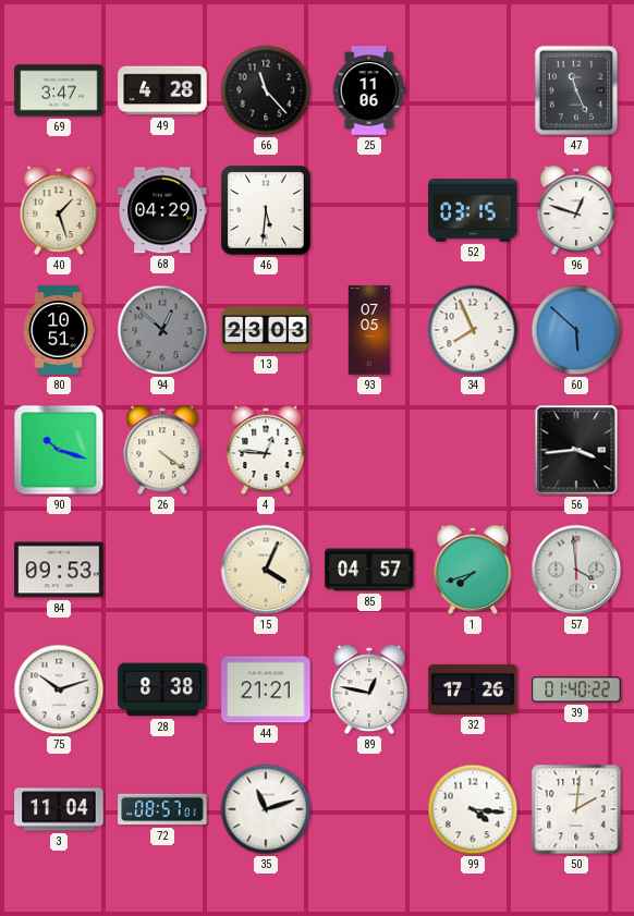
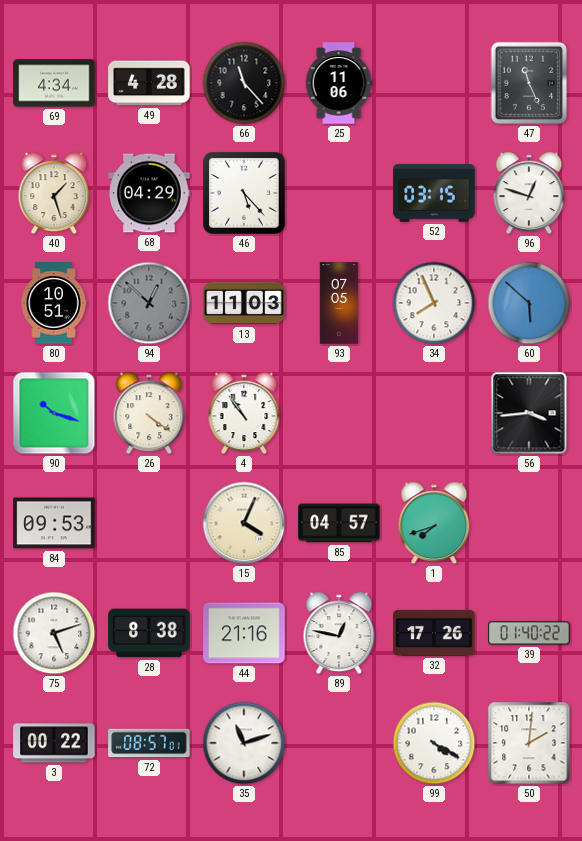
69: 3:47 -> 4:34 (54, 83)
46: 5:31 -> 5:23 (245, 194)
13: 23:03 -> 11:03 (244, 303)
4: 12:46 -> 10:54 (244, 413)
57: 3:59 -> none (576, 570)
75: 10:12 -> 5:12 (54, 633)
44: 21:21 -> 21:16 (244, 633)
3: 11:04 -> 00:22 (54, 743)
99: 4:16 -> 4:20 (434, 743)
